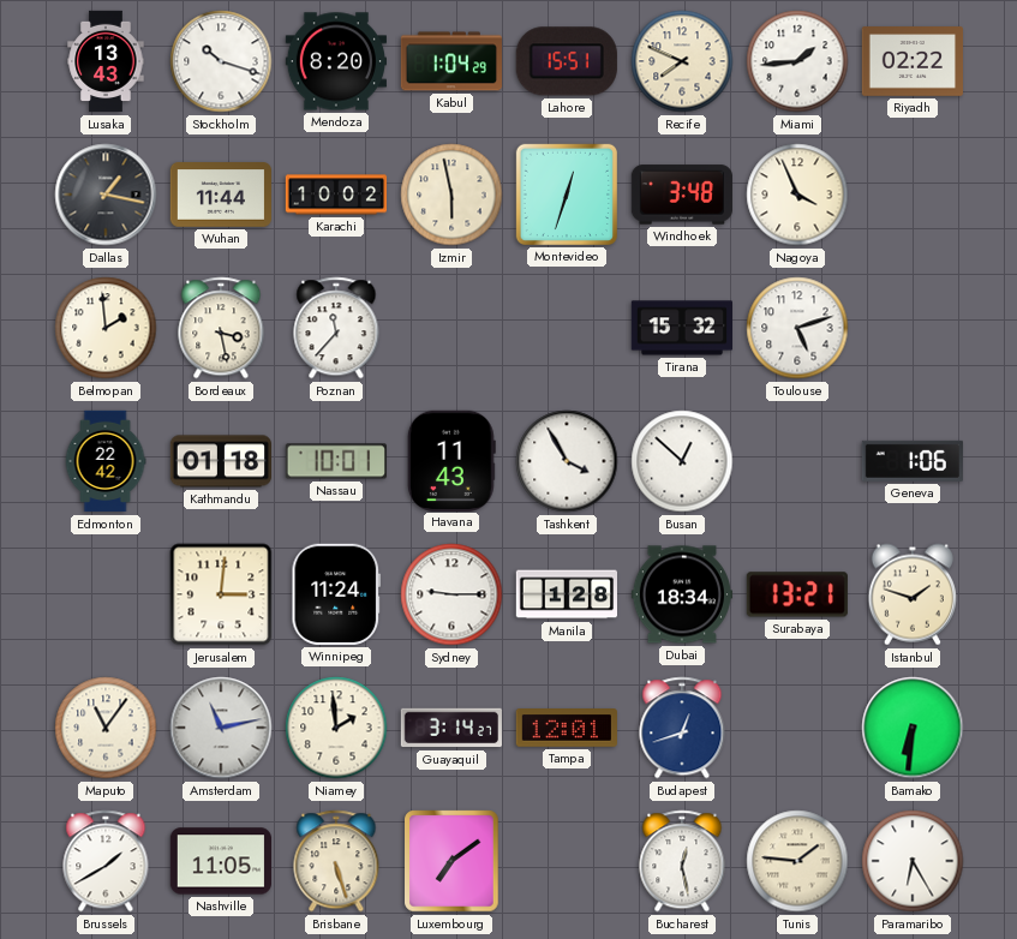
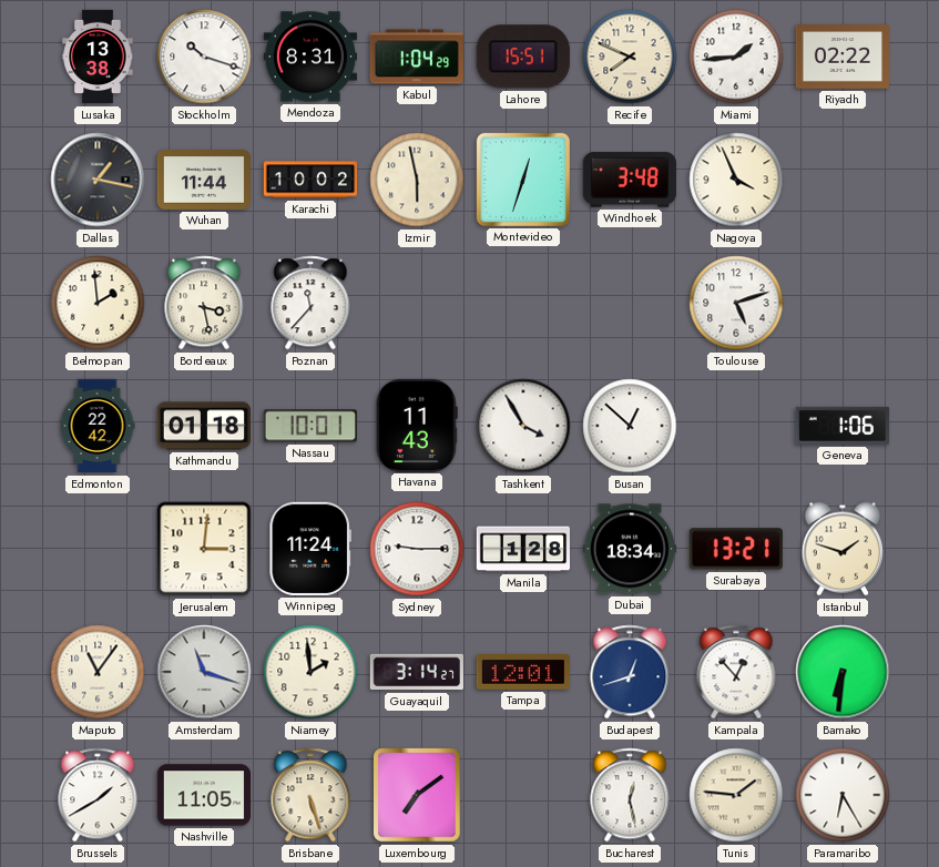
Lusaka: 13:43 -> 13:38 (98, 57)
Mendoza: 8:20 -> 8:31 (309, 57)
Tirana: 15:32 -> none (681, 328)
Amsterdam: 11:13 -> 11:18 (204, 672)
Kampala: none -> 12:53 (736, 672)
